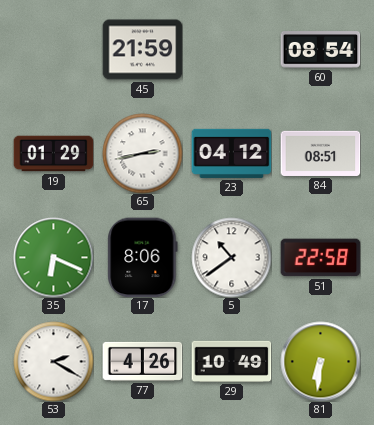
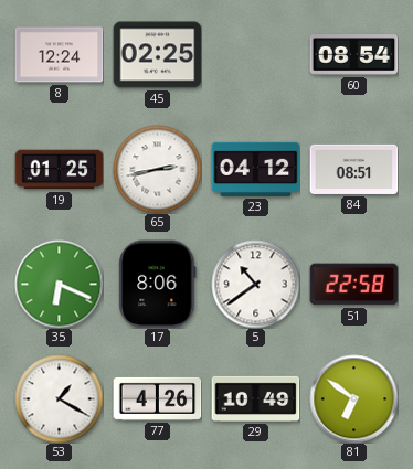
8: none -> 12:24 (59, 55)
45: 21:59 -> 02:25 (157, 55)
19: 01:29 -> 01:25 (59, 170)
53: 2:20 -> 1:20 (59, 398)
81: 6:31 -> 6:51 (353, 398)
